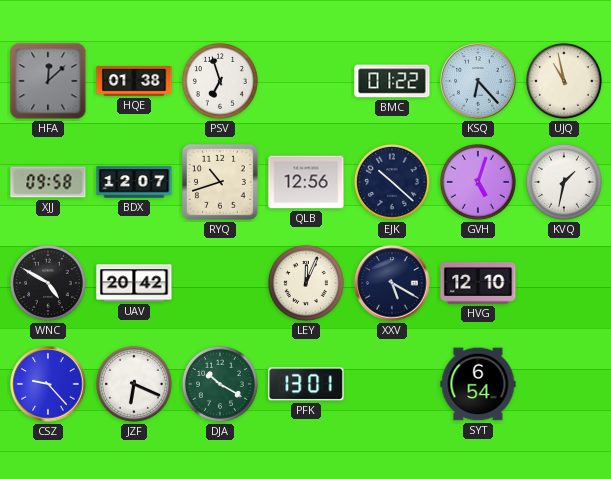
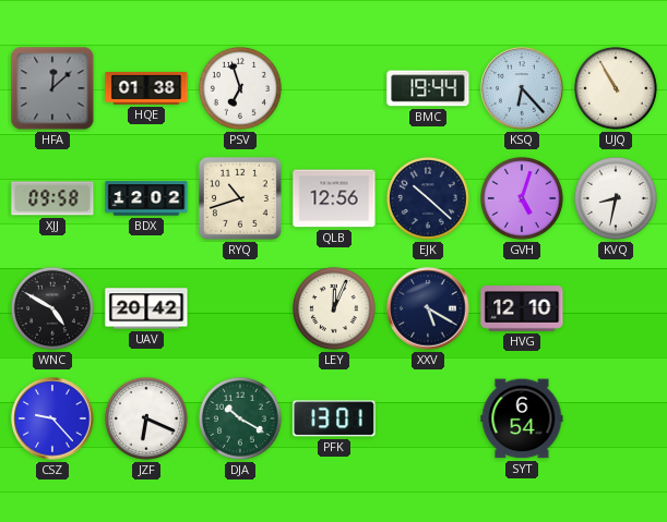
BMC: 01:22 -> 19:44 (428, 88)
UJQ: 10:58 -> 10:55 (616, 88)
BDX: 12:07 -> 12:02 (146, 198)
KVQ: 1:32 -> 8:32 (616, 198)
